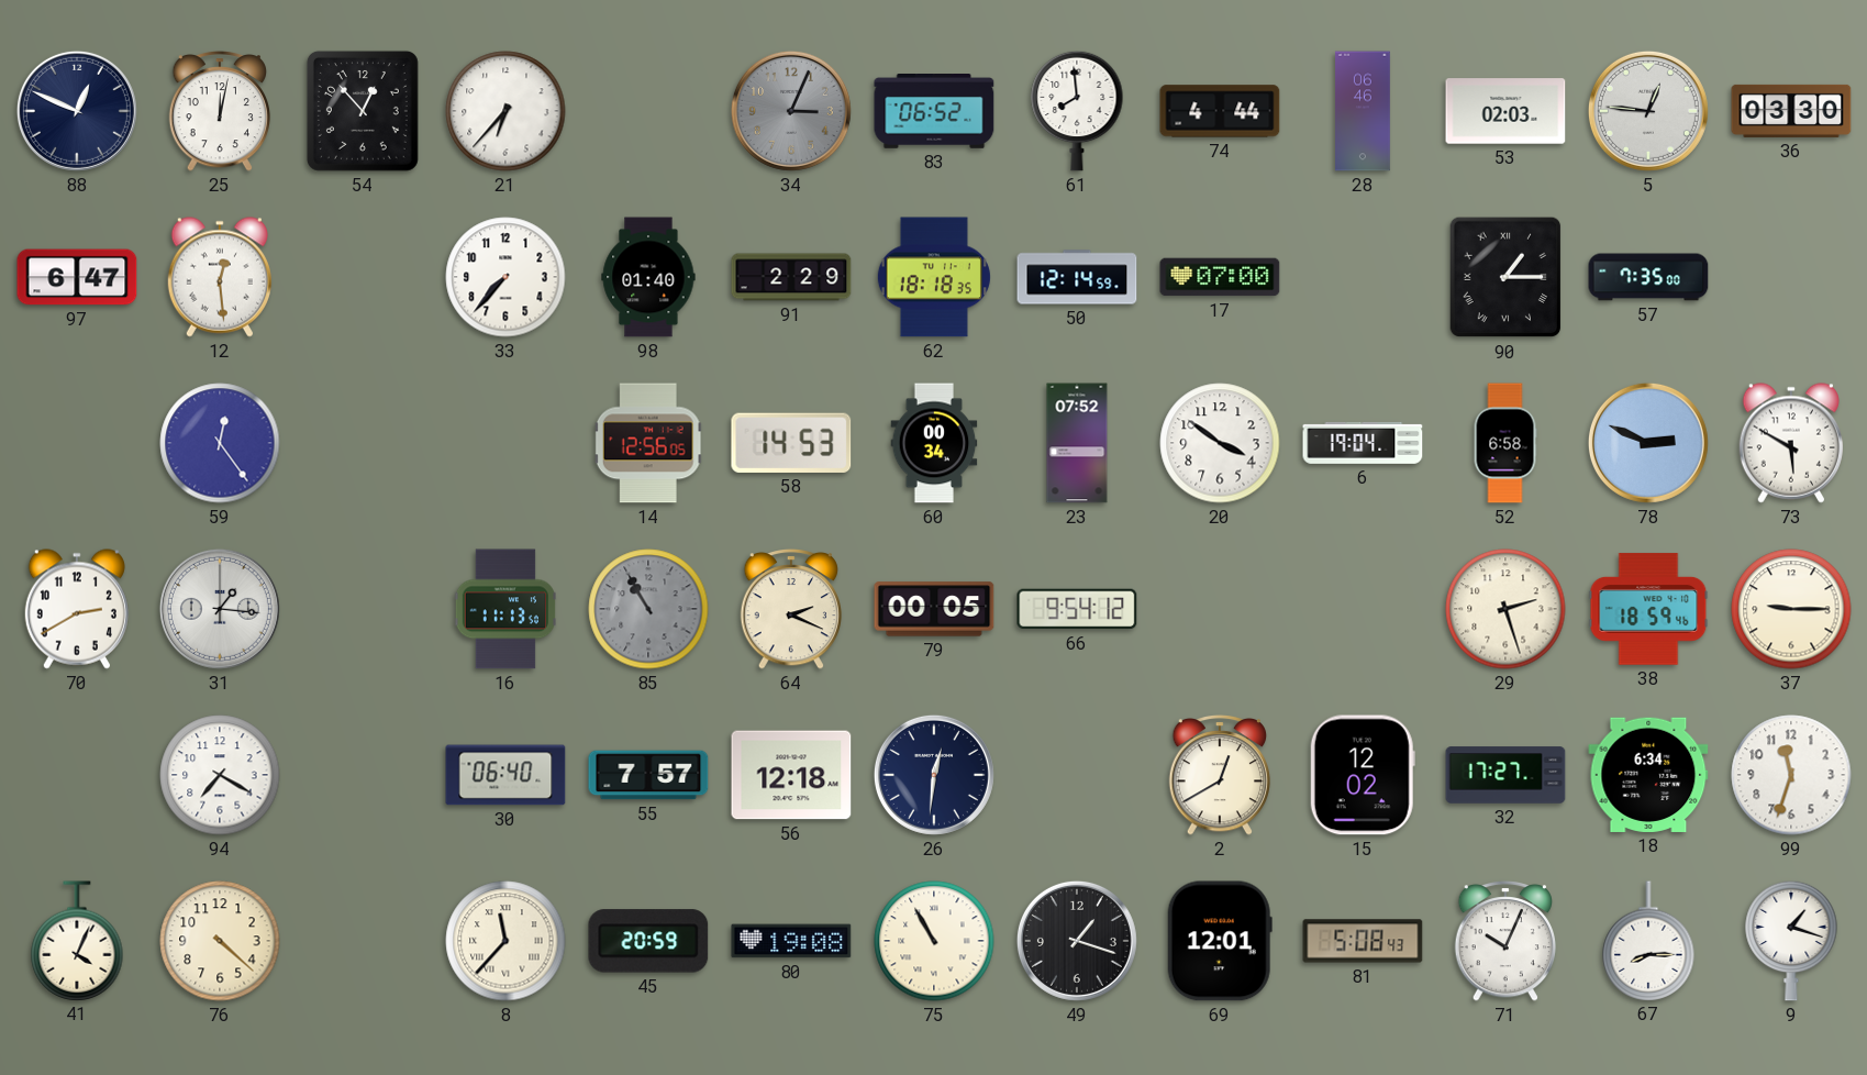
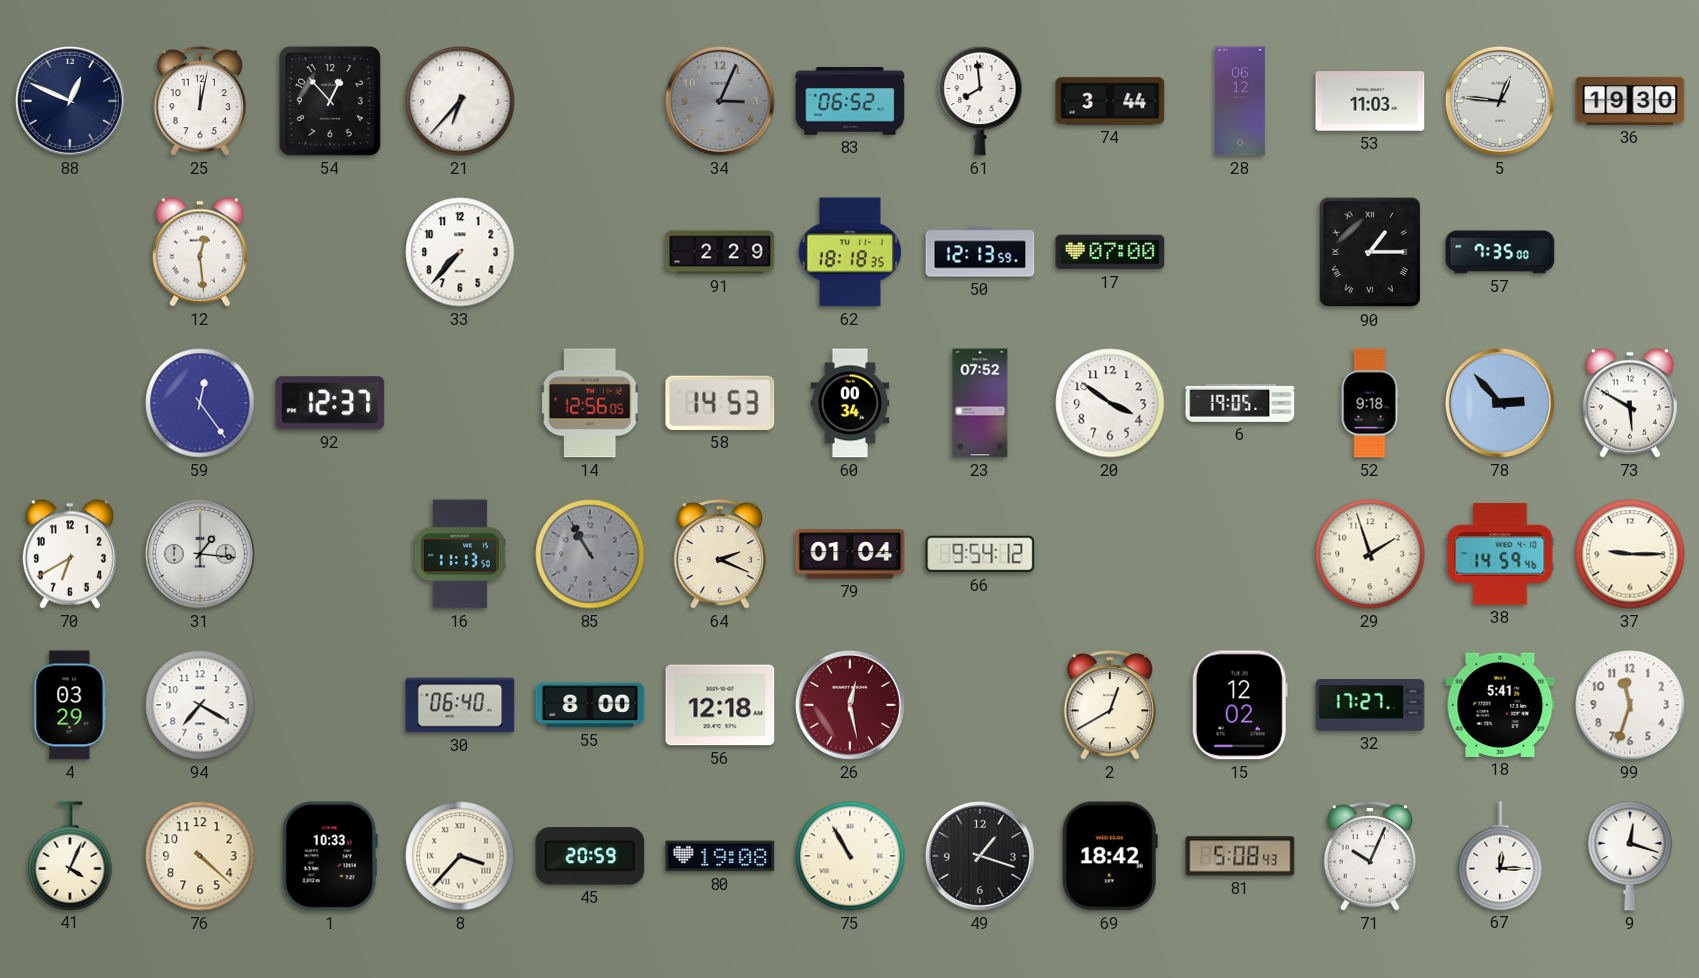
74: 4:44 -> 3:44 (1110, 101)
28: 06:46 -> 06:12 (1240, 101)
53: 02:03 -> 11:03 (1370, 101)
36: 03:30 -> 19:30 (1630, 101)
97: 6:47 -> none (77, 277)
98: 01:40 -> none (648, 277)
50: 12:14 -> 12:13 (980, 252)
92: none -> 12:37 (330, 403)
6: 19:04 -> 19:05 (1240, 403)
52: 6:58 -> 9:18 (1370, 403)
78: 2:49 -> 2:53 (1500, 403)
70: 2:40 -> 6:40 (70, 554)
79: 00:05 -> 01:04 (850, 554)
29: 2:27 -> 1:57 (1370, 554)
38: 18:59 -> 14:59 (1500, 554)
4: none -> 03:29 (70, 705)
55: 7:57 -> 8:00 (590, 705)
26: 12:31 -> 12:28 (850, 705)
26 dial: navy -> burgundy (850, 705)
18: 6:34 -> 5:41 (1500, 705)
1: none -> 10:33 (330, 856)
8: 11:37 -> 3:37 (460, 856)
69: 12:01 -> 18:42 (1110, 856)
67: 8:15 -> 12:15 (1500, 856)
9: 1:18 -> 12:18 (1630, 856)
